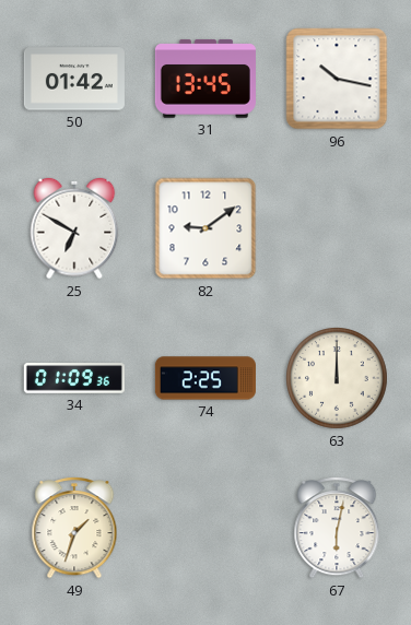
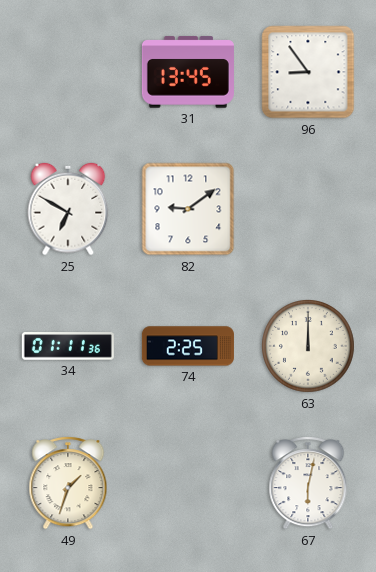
50: 01:42 -> none (74, 79)
96: 10:17 -> 8:54 (308, 72)
34: 01:09 -> 01:11 (68, 346)
